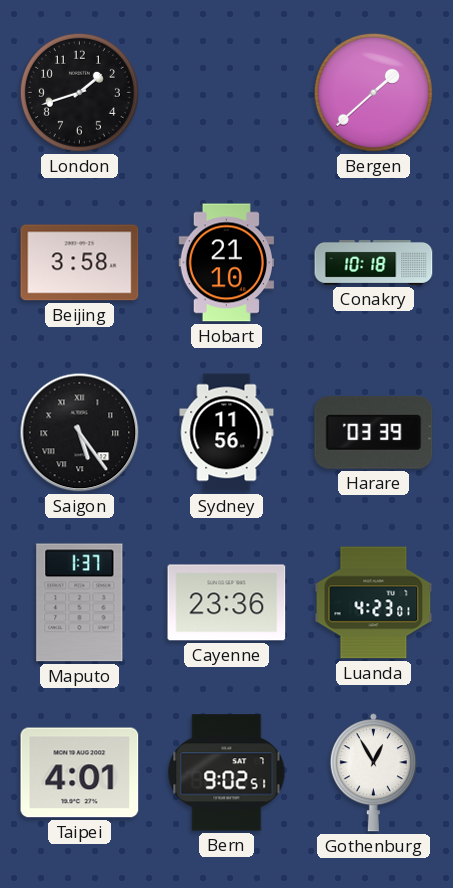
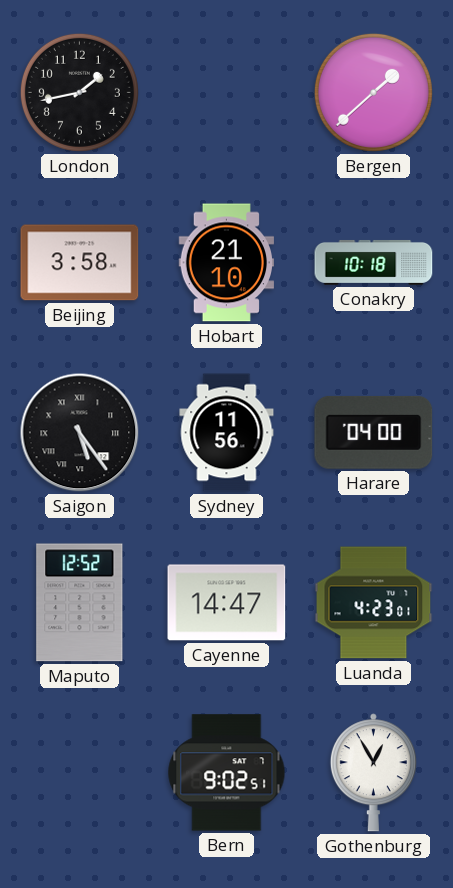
London: 1:42 -> 1:43 (79, 92)
Harare: 03:39 -> 04:00 (374, 432)
Maputo: 1:37 -> 12:52 (80, 603)
Cayenne: 23:36 -> 14:47 (227, 603)
Taipei: 4:01 -> none (80, 773)
